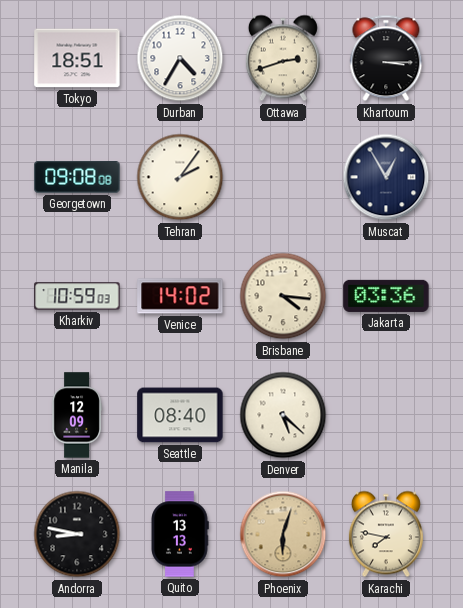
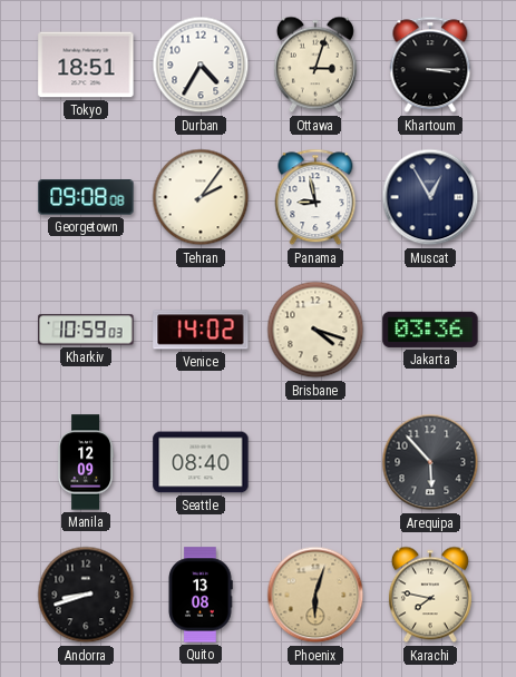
Ottawa: 2:42 -> 3:03 (315, 65)
Panama: none -> 8:58 (315, 197)
Brisbane: 4:16 -> 4:18 (315, 330)
Denver: 5:22 -> none (283, 415)
Arequipa: none -> 5:53 (430, 462)
Andorra: 8:47 -> 8:42 (86, 595)
Quito: 13:13 -> 13:08 (201, 595)
